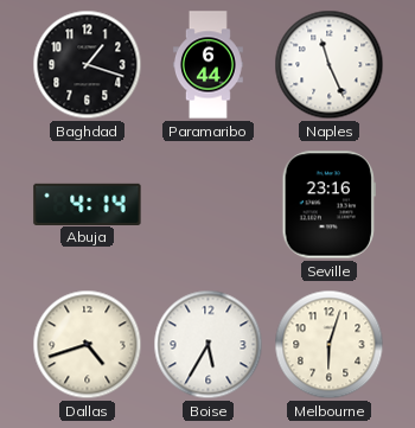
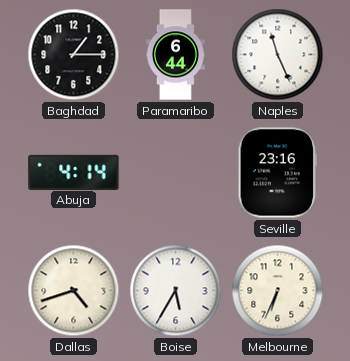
Baghdad: 1:18 -> 1:15 (74, 55)
Melbourne: 6:03 -> 6:34 (278, 291)
